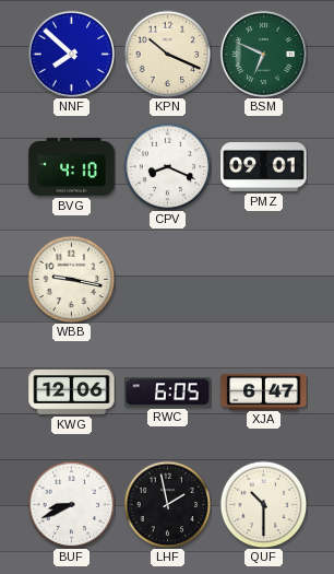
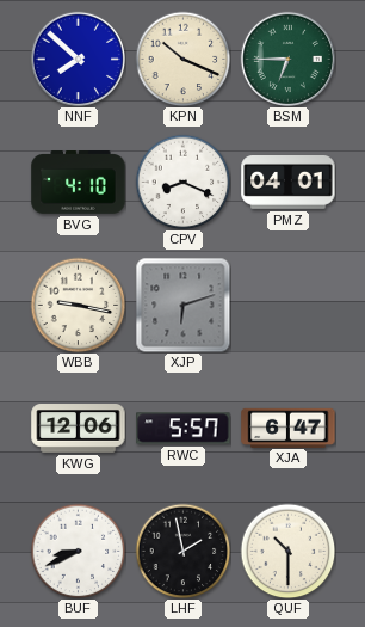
BSM: 6:49 -> 6:45 (287, 59)
PMZ: 09:01 -> 04:01 (289, 183)
XJP: none -> 6:12 (182, 305)
RWC: 6:05 -> 5:57 (184, 429)
